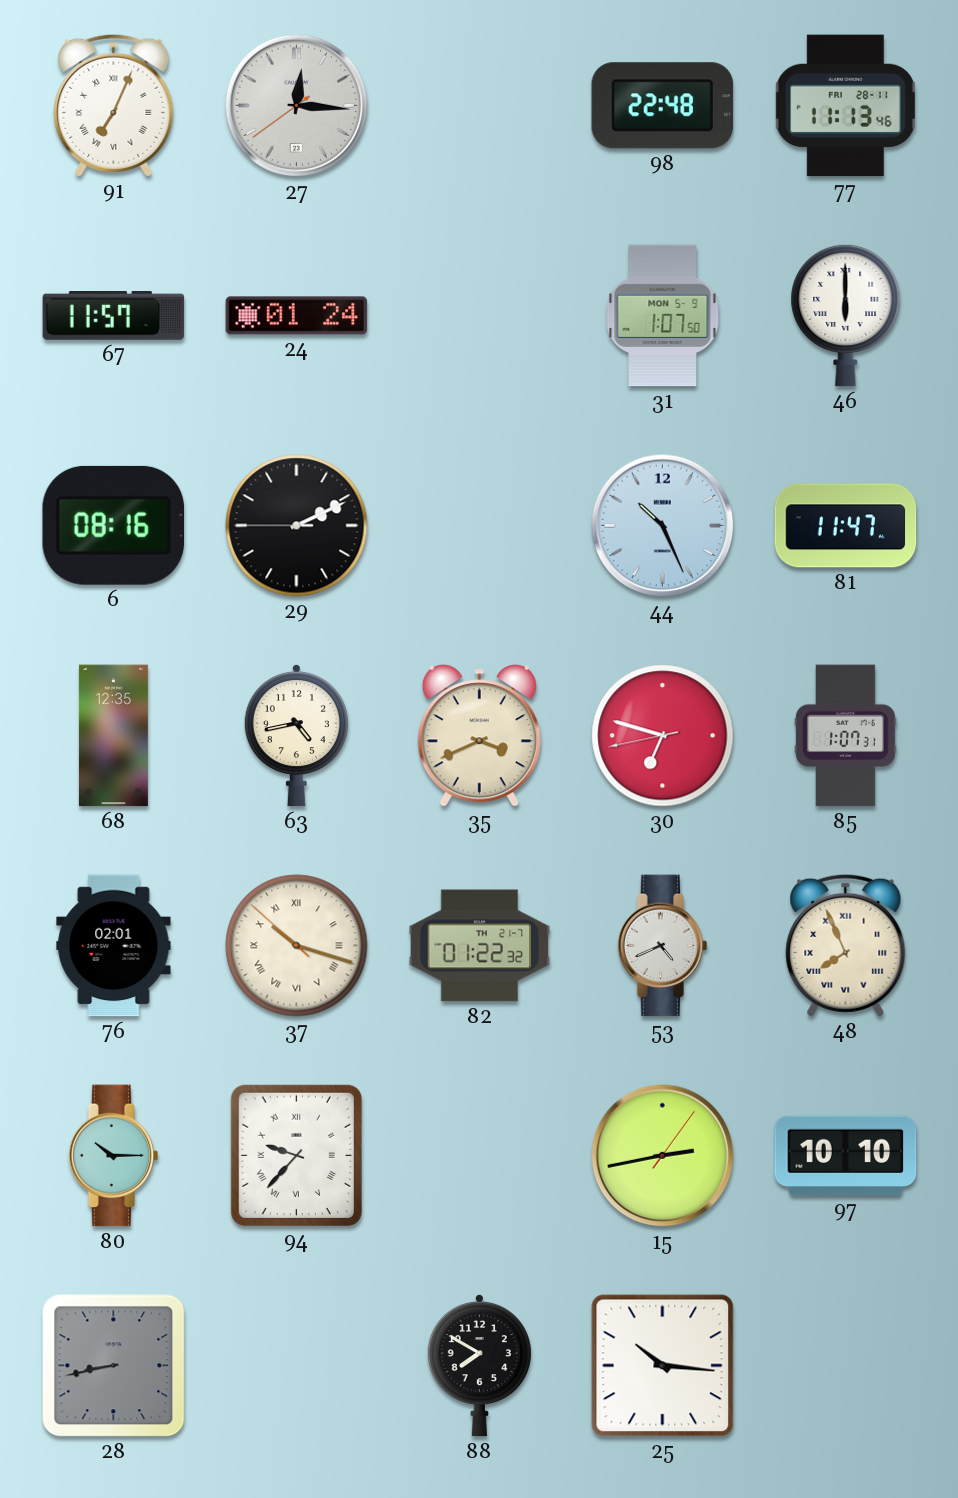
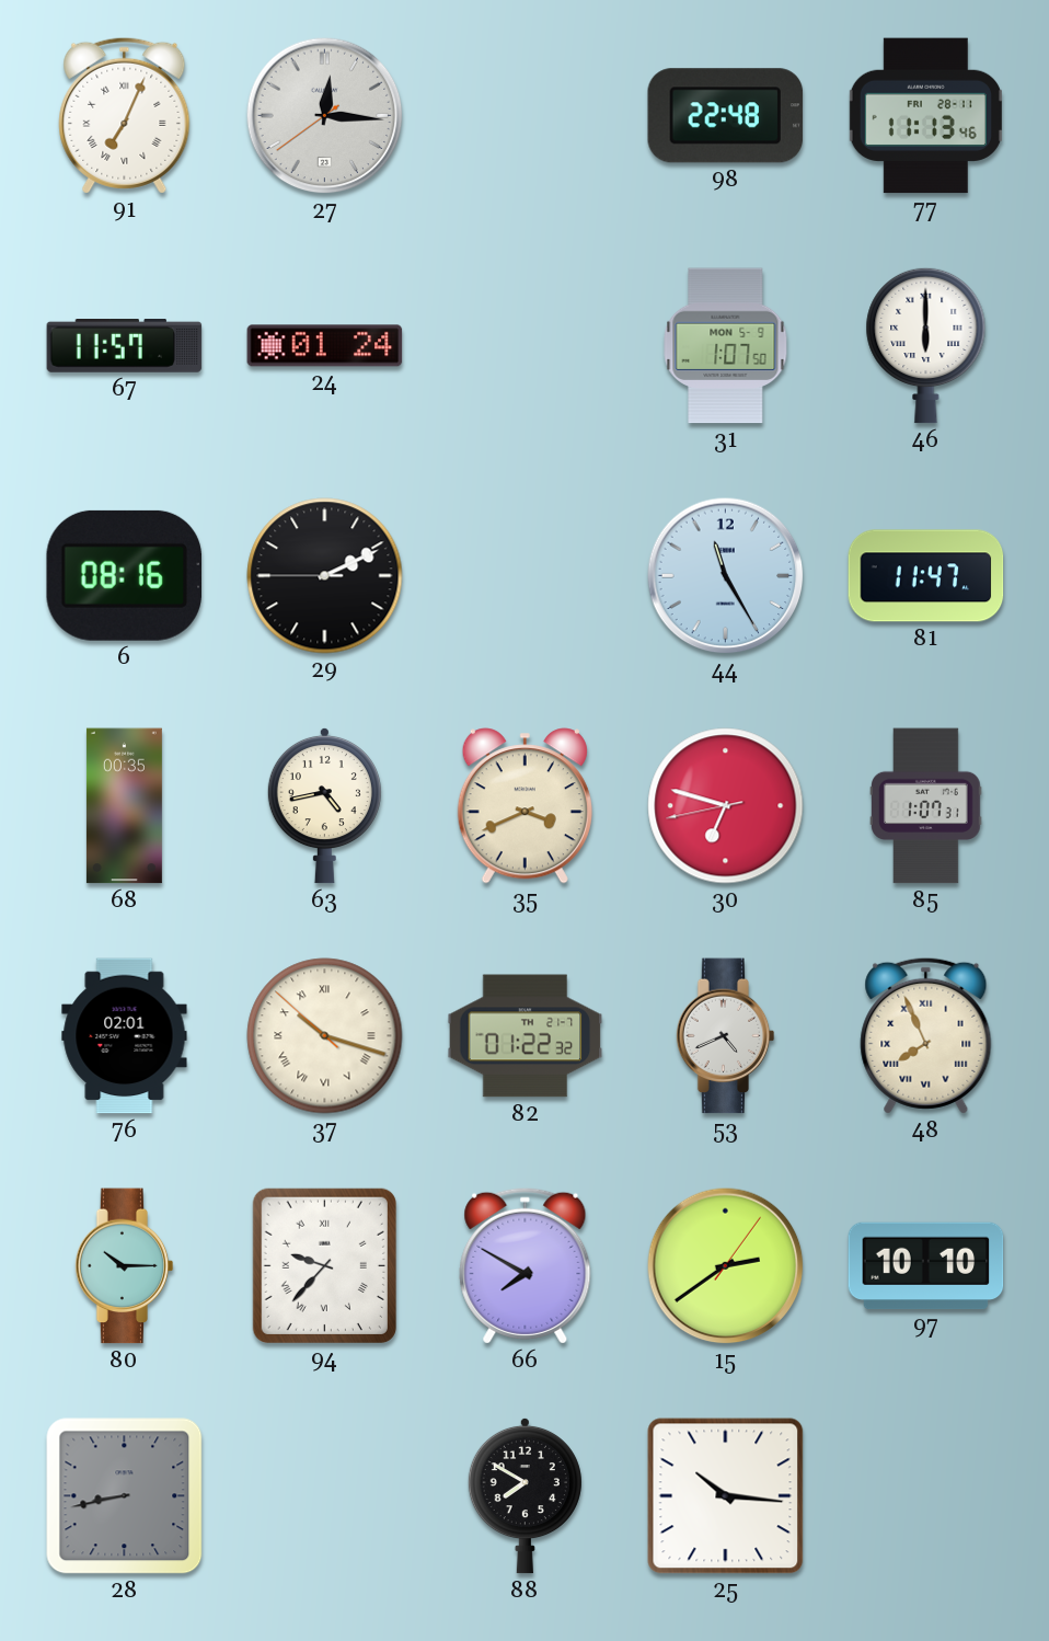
44: 10:26 -> 11:25 (726, 576)
68: 12:35 -> 00:35 (124, 806)
66: none -> 7:50 (526, 1265)
15: 2:43 -> 2:39 (726, 1266)
